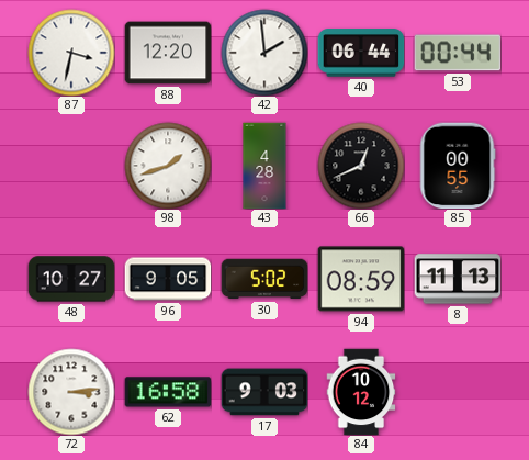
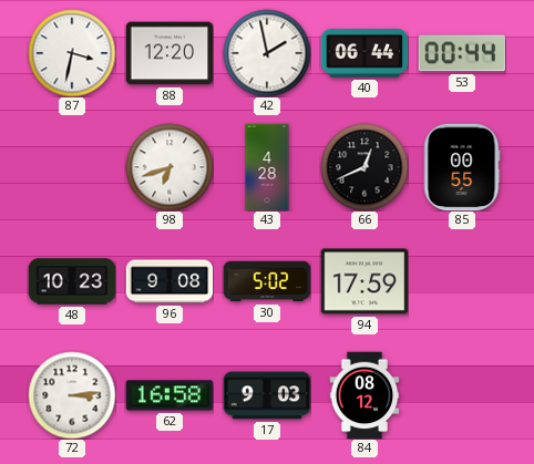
42: 1:59 -> 1:58 (267, 53)
98: 1:42 -> 6:42 (170, 167)
48: 10:27 -> 10:23 (72, 281)
96: 9:05 -> 9:08 (170, 281)
94: 08:59 -> 17:59 (364, 281)
8: 11:13 -> none (458, 279)
84: 10:12 -> 08:12 (364, 395)
